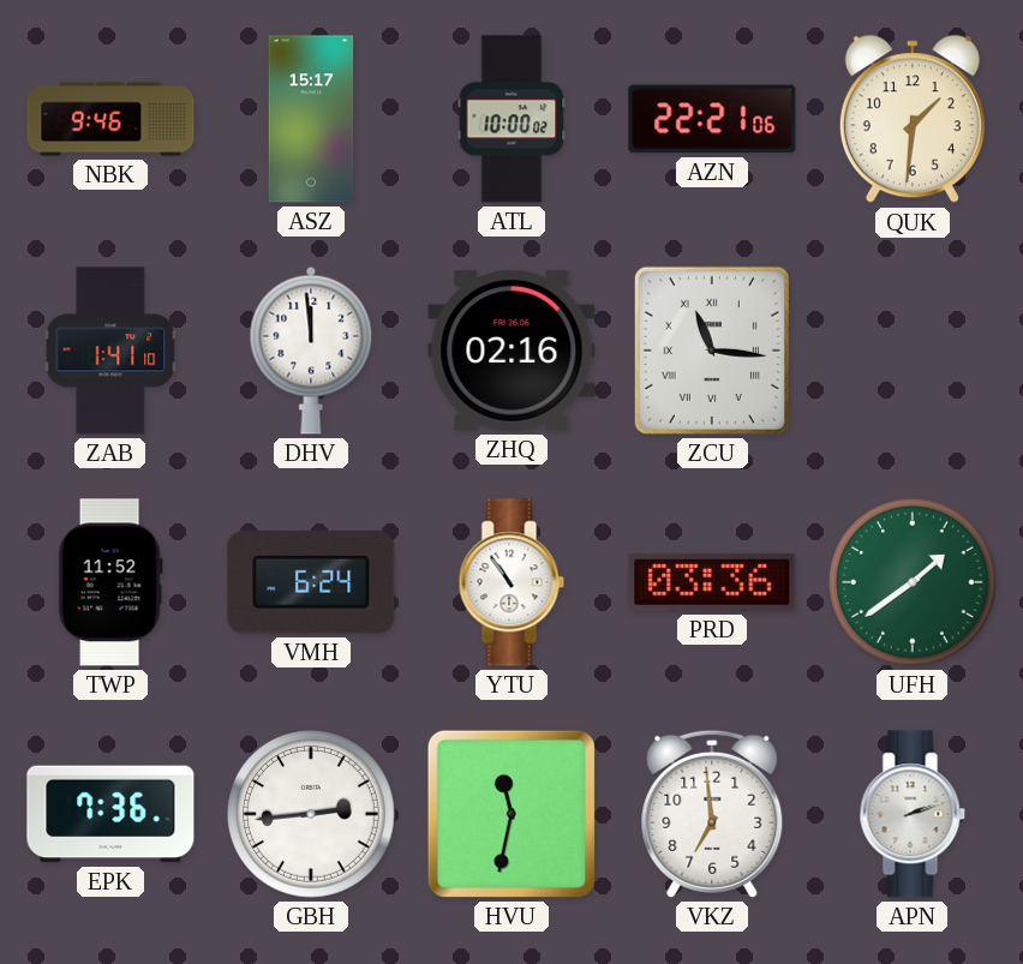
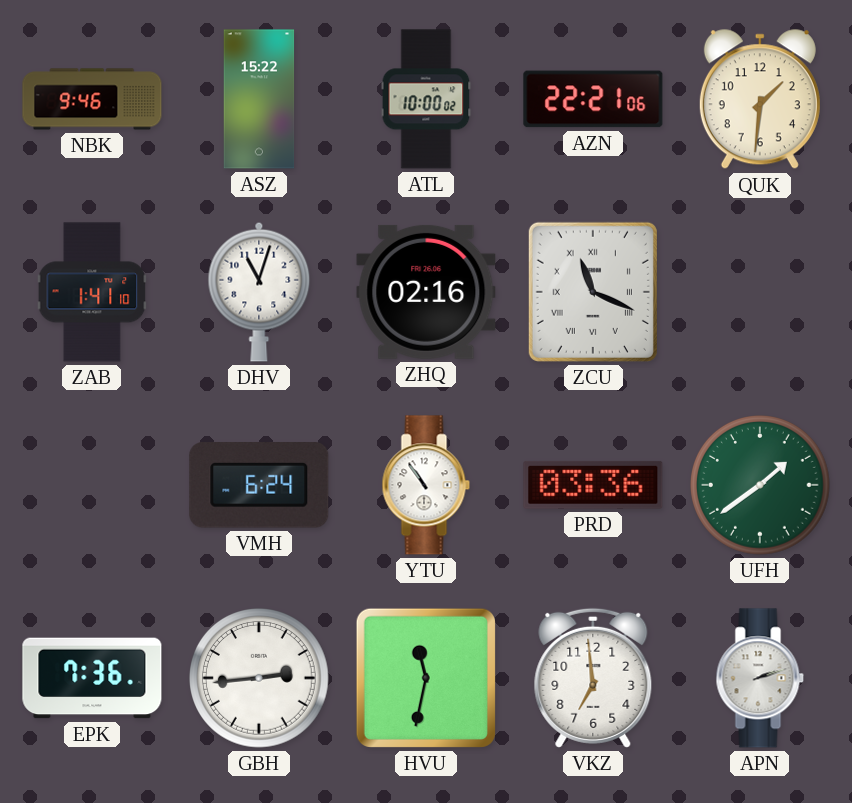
ASZ: 15:17 -> 15:22 (259, 99)
DHV: 11:59 -> 11:03 (259, 292)
ZCU: 11:16 -> 11:19 (593, 292)
TWP: 11:52 -> none (110, 582)
